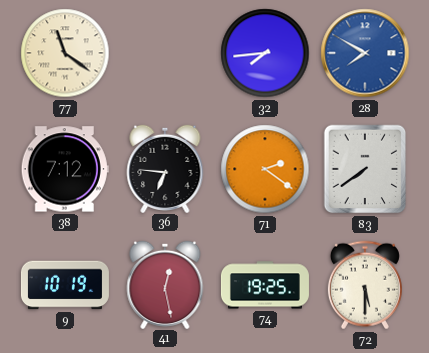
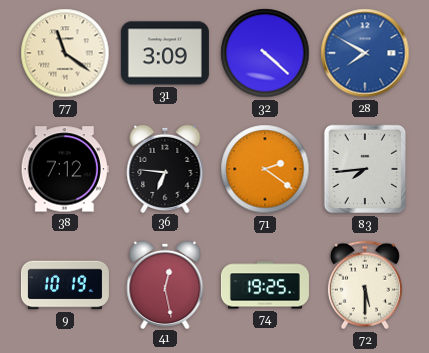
31: none -> 3:09 (165, 53)
32: 7:44 -> 4:22 (265, 53)
83: 7:39 -> 7:44 (365, 169)
